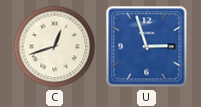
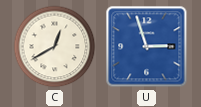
C: 12:42 -> 12:40 (55, 47)
